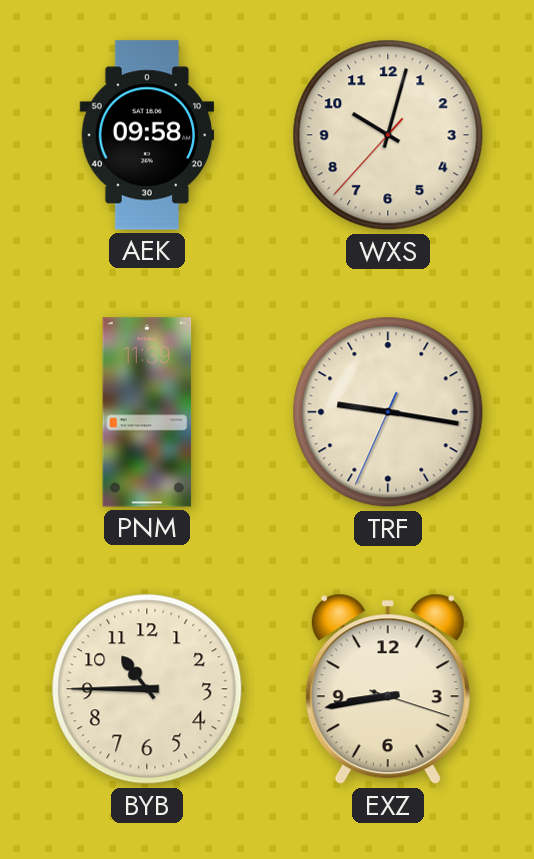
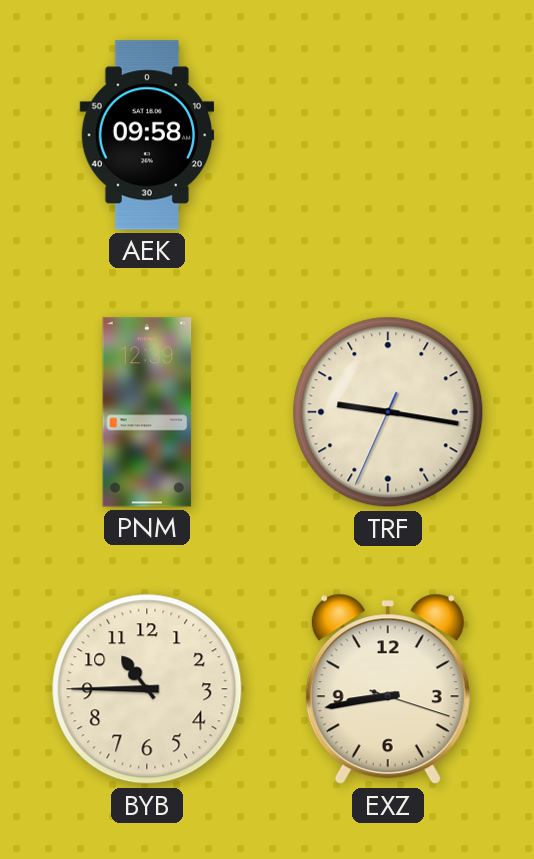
WXS: 10:02 -> none (388, 135)
PNM: 11:39 -> 12:39 (147, 412)
